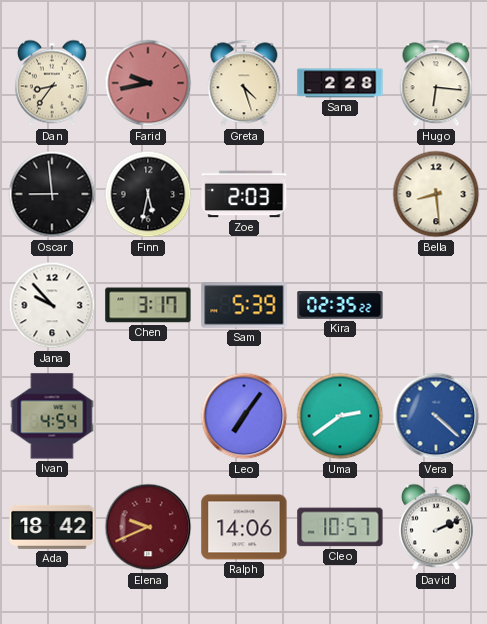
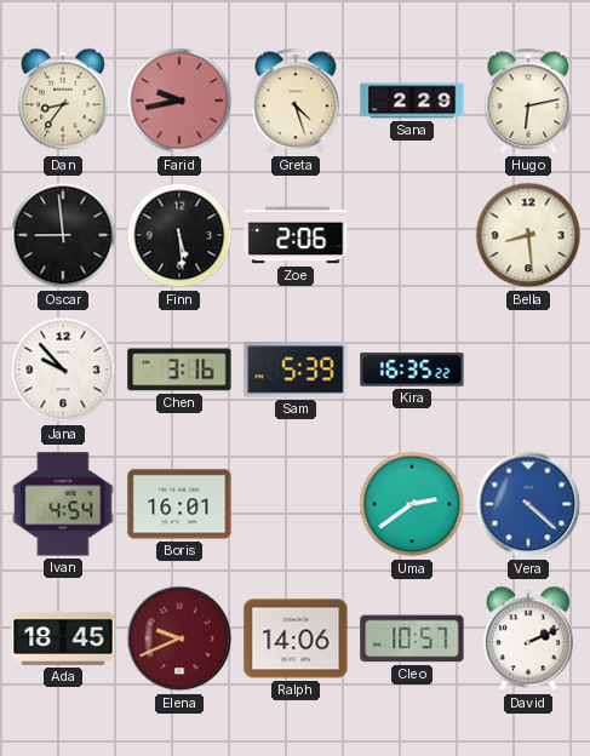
Sana: 2:28 -> 2:29 (412, 101)
Hugo: 6:16 -> 6:13 (528, 101)
Finn: 5:32 -> 5:29 (179, 235)
Zoe: 2:03 -> 2:06 (296, 235)
Chen: 3:17 -> 3:16 (179, 370)
Kira: 02:35 -> 16:35 (412, 370)
Boris: none -> 16:01 (179, 504)
Leo: 7:06 -> none (244, 416)
Ada: 18:42 -> 18:45 (63, 638)
